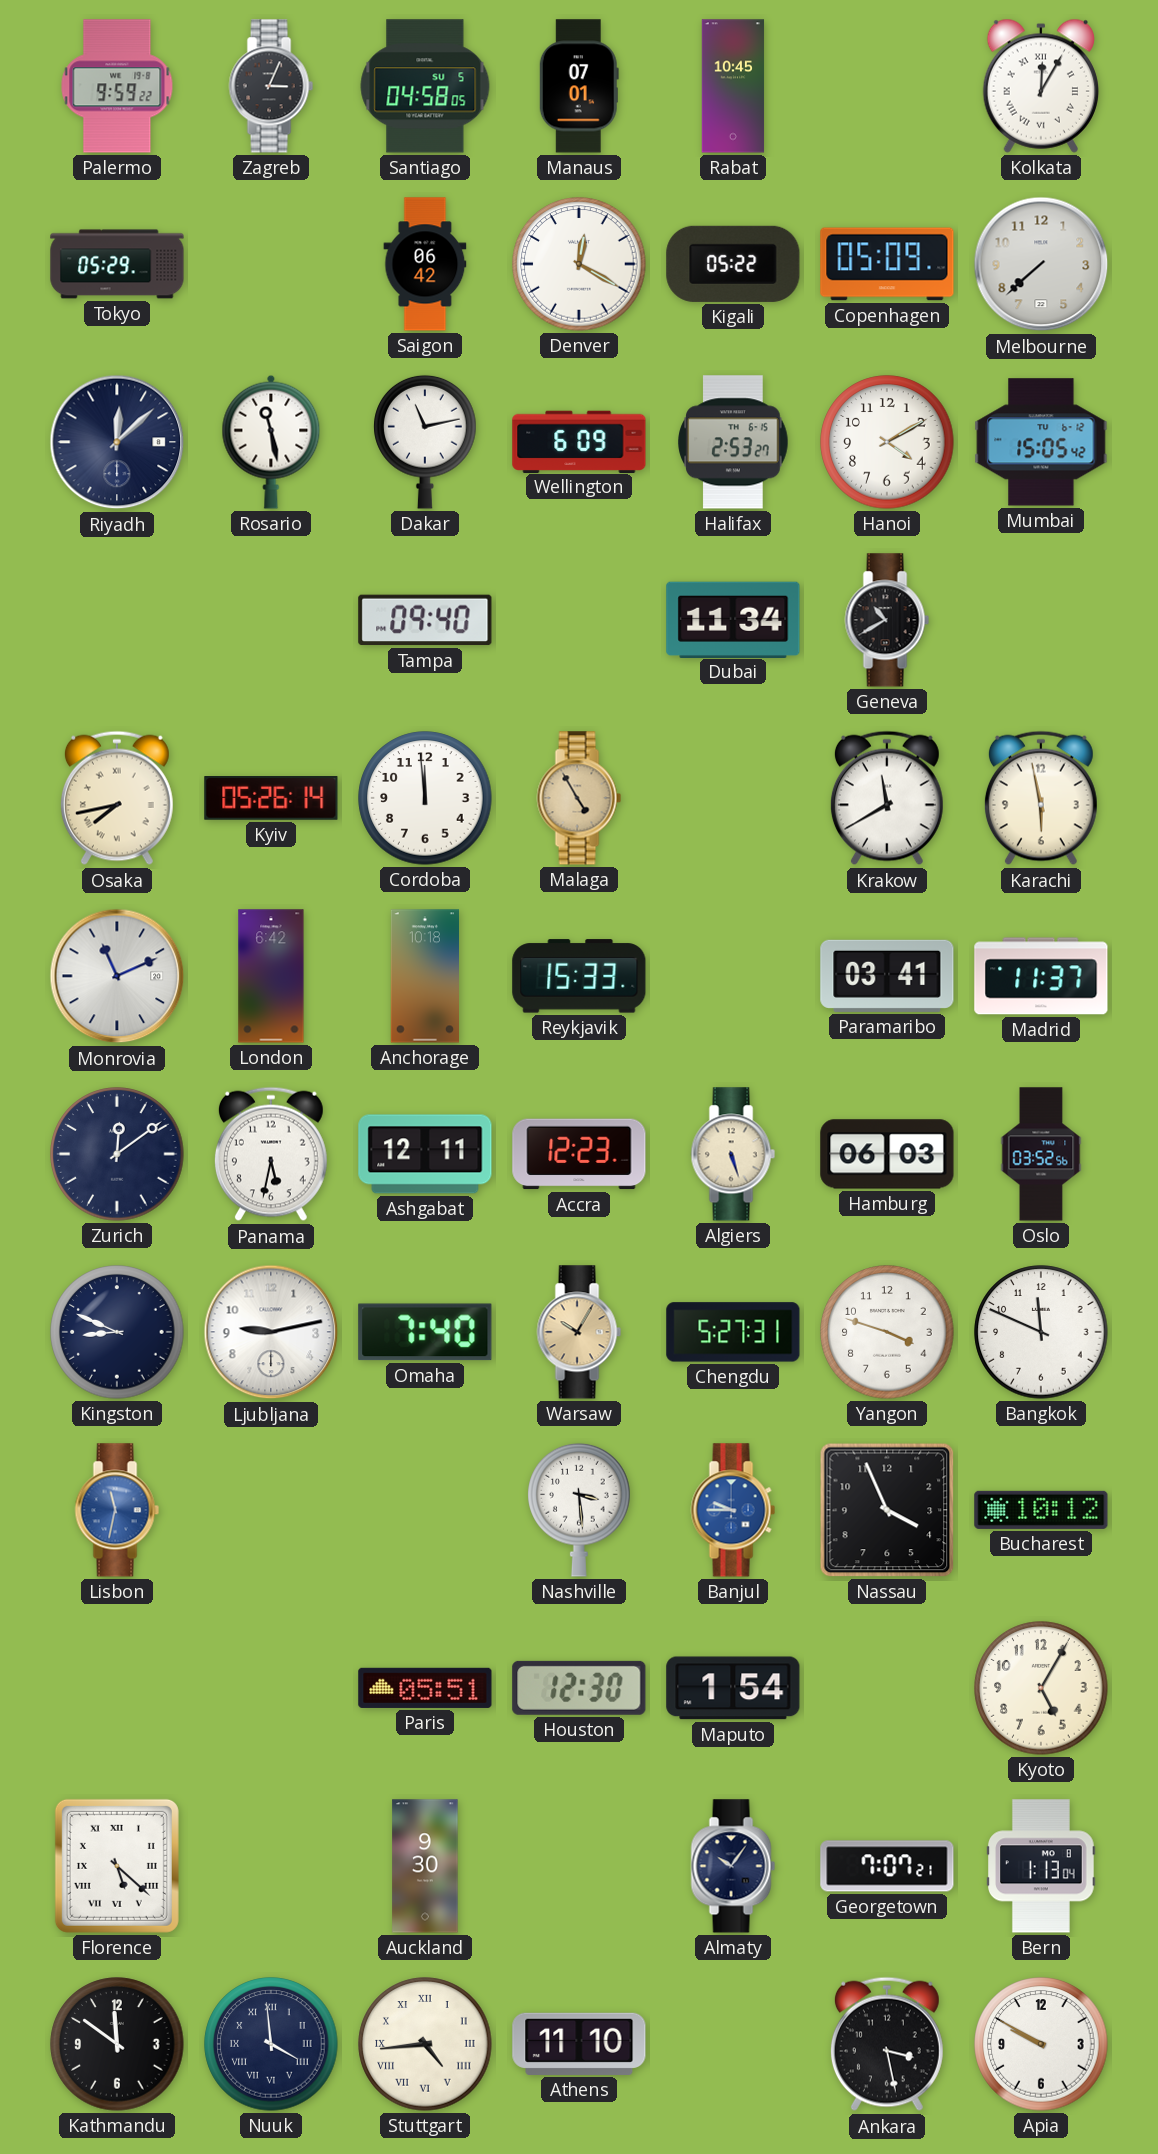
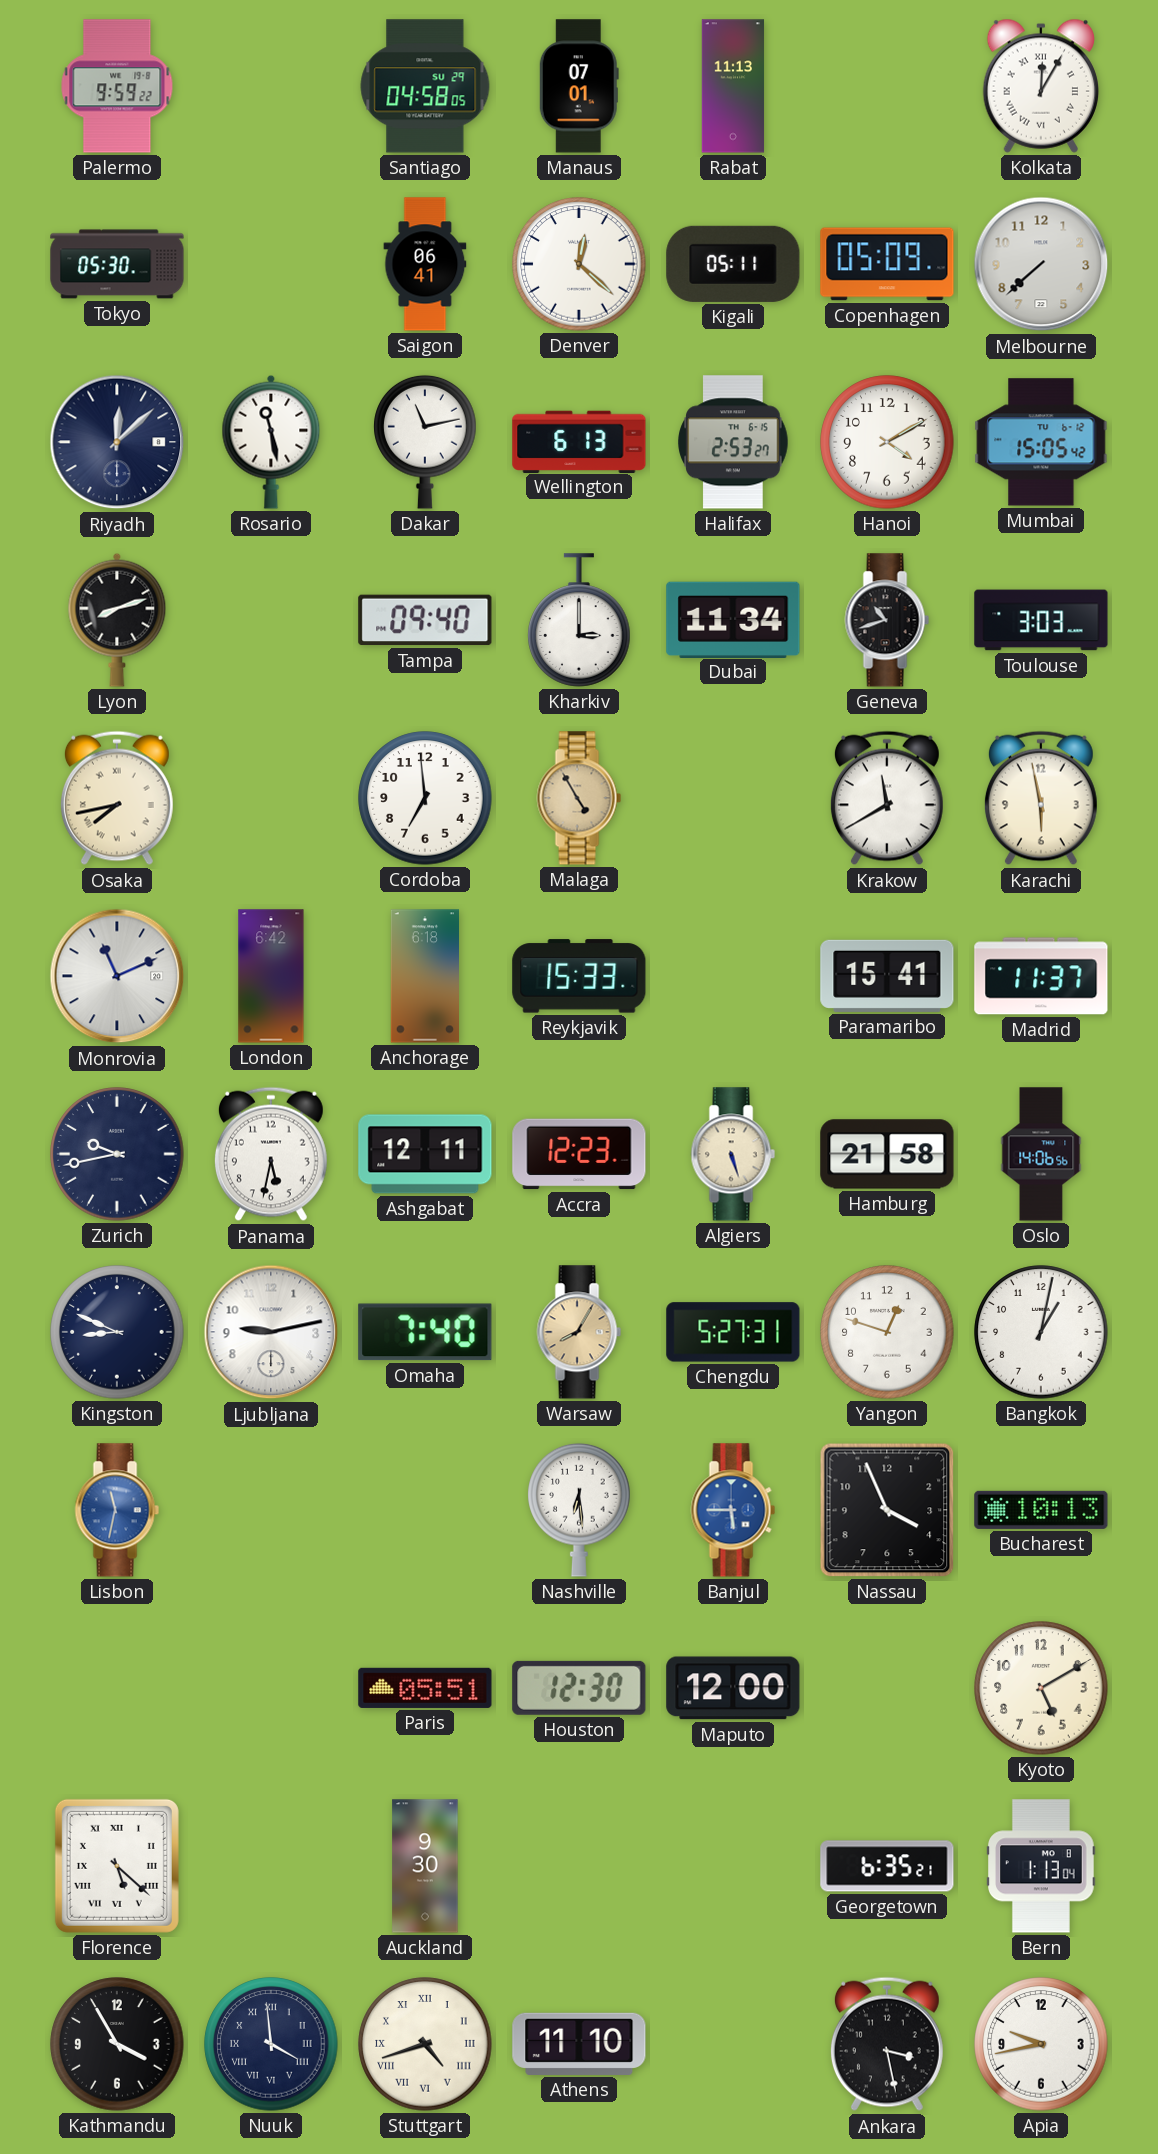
Zagreb: 3:04 -> none (271, 86)
Santiago date: SU 5 -> SU 29 (425, 86)
Rabat: 10:45 -> 11:13 (733, 86)
Tokyo: 05:29 -> 05:30 (117, 264)
Saigon: 06:42 -> 06:41 (425, 264)
Denver: 12:20 -> 12:22 (579, 264)
Kigali: 05:22 -> 05:11 (733, 264)
Wellington: 6:09 -> 6:13 (579, 441)
Lyon: none -> 8:12 (117, 620)
Kharkiv: none -> 3:00 (579, 620)
Geneva: 10:40 -> 10:42 (887, 620)
Toulouse: none -> 3:03 (1041, 620)
Kyiv: 05:26 -> none (271, 799)
Cordoba: 11:59 -> 6:59 (425, 798)
Anchorage: 10:18 -> 6:18 (424, 976)
Paramaribo: 03:41 -> 15:41 (887, 976)
Zurich: 12:09 -> 9:43 (117, 1154)
Hamburg: 06:03 -> 21:58 (887, 1154)
Oslo: 03:52 -> 14:06 (1041, 1154)
Warsaw: 10:05 -> 8:05 (579, 1332)
Yangon: 3:48 -> 12:48 (887, 1332)
Bangkok: 11:49 -> 1:02 (1041, 1332)
Nashville: 3:29 -> 6:29 (579, 1510)
Banjul: 9:45 -> 5:45 (733, 1510)
Bucharest: 10:12 -> 10:13 (1041, 1510)
Maputo: 1:54 -> 12:00 (733, 1688)
Kyoto: 5:05 -> 5:10 (1041, 1688)
Almaty: 10:06 -> none (733, 1866)
Georgetown: 7:07 -> 6:35 (887, 1866)
Kathmandu: 11:51 -> 3:55 (117, 2044)
Stuttgart: 4:44 -> 4:42 (425, 2044)
Apia: 9:50 -> 9:43 (1041, 2044)
